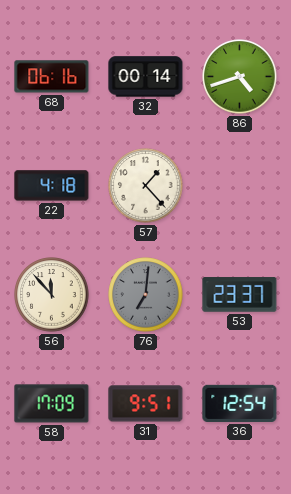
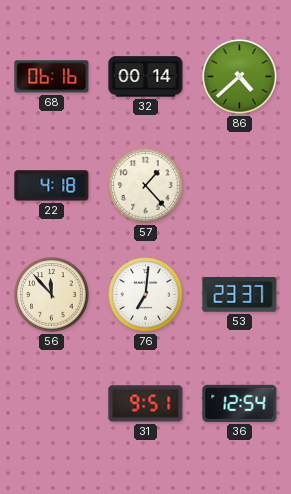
86: 4:42 -> 4:38 (240, 77)
76 dial: grey -> white (146, 295)
58: 17:09 -> none (52, 404)
